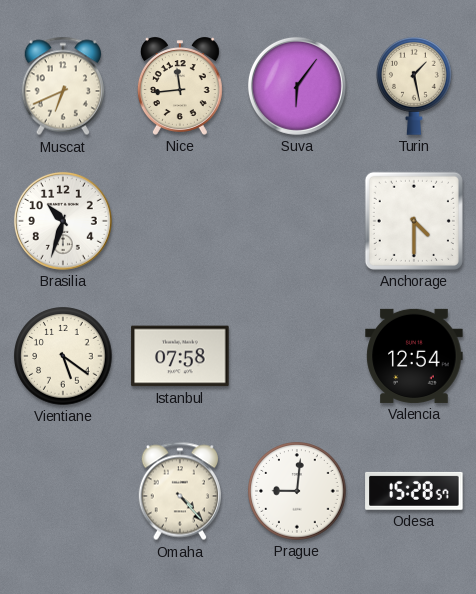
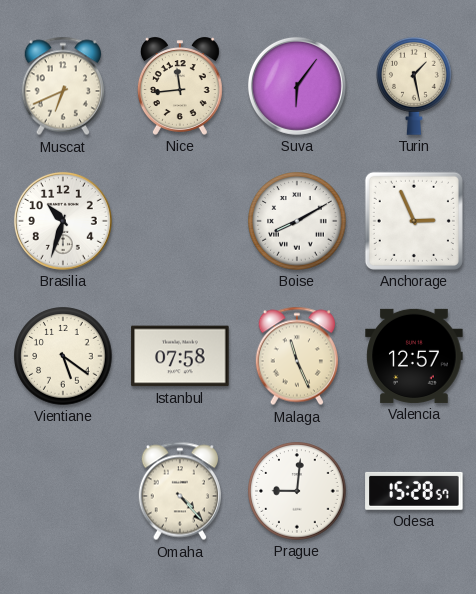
Boise: none -> 8:10 (297, 221)
Anchorage: 4:30 -> 2:56 (414, 221)
Malaga: none -> 11:26 (296, 356)
Valencia: 12:54 -> 12:57 (414, 356)
